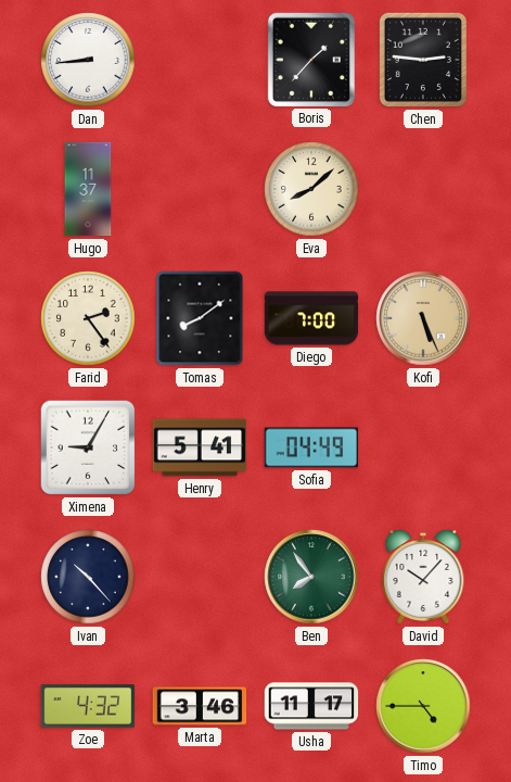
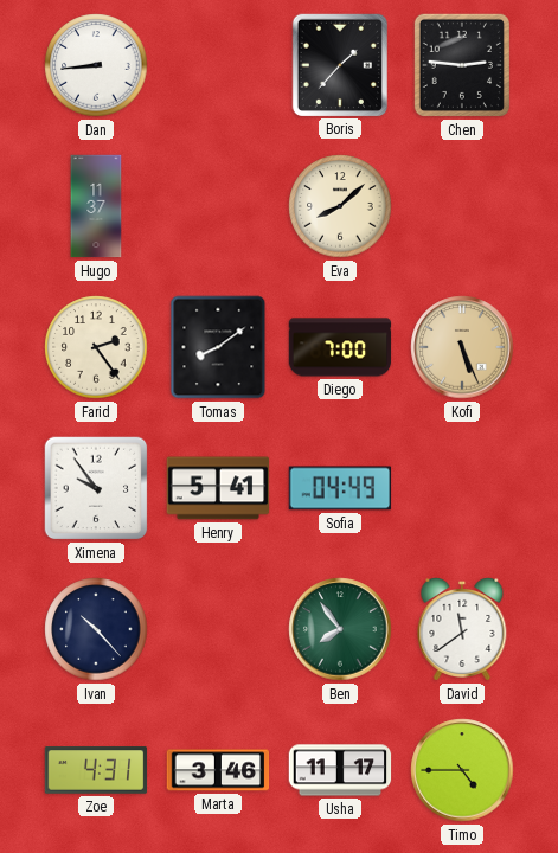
Ximena: 9:05 -> 9:54 (96, 488)
David: 10:07 -> 11:39 (462, 629)
Zoe: 4:32 -> 4:31 (96, 770)
